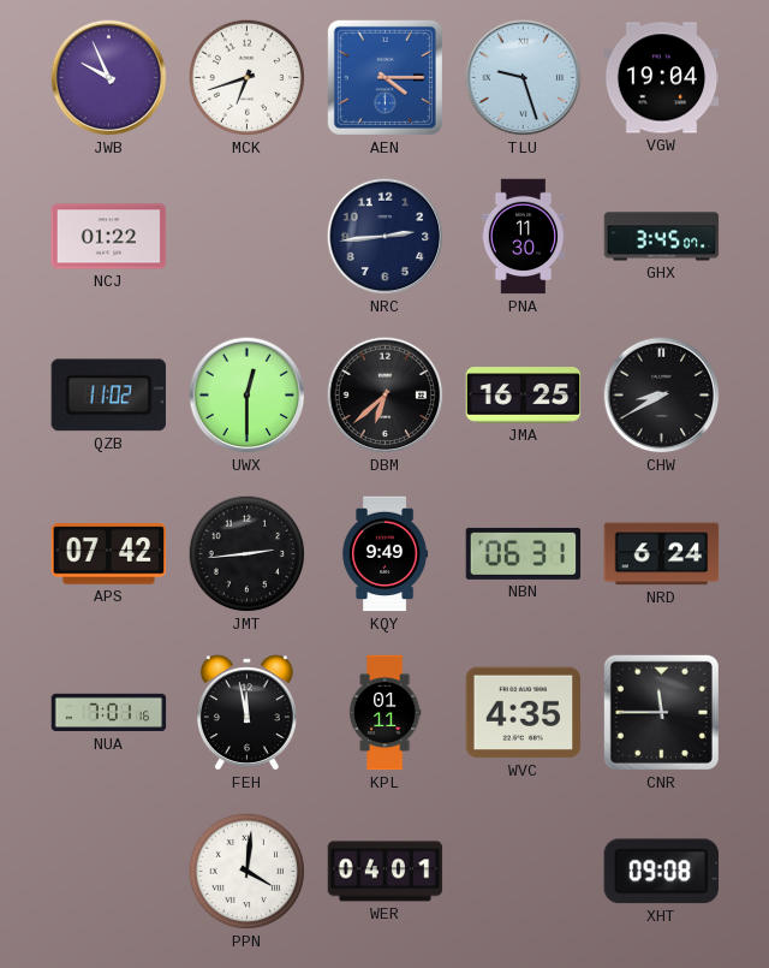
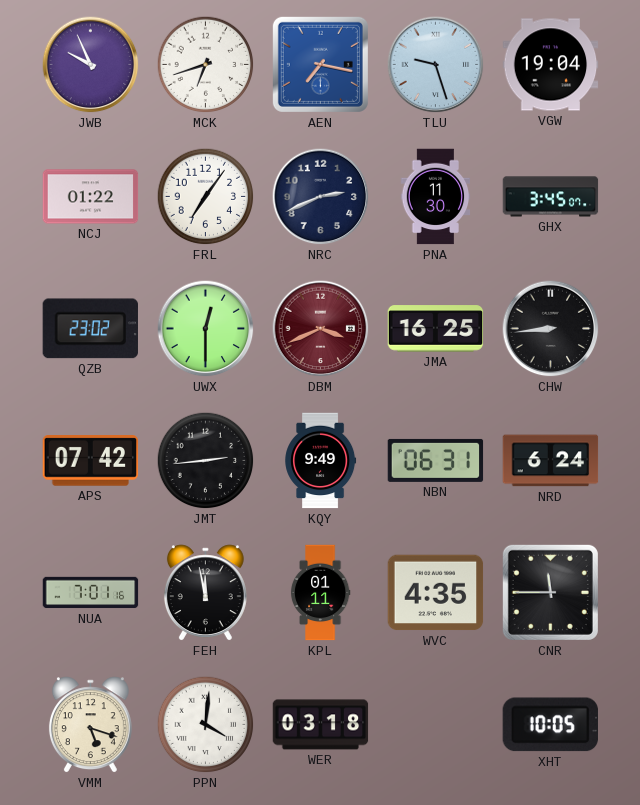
AEN: 4:15 -> 7:17 (320, 64)
FRL: none -> 7:06 (206, 197)
NRC: 2:44 -> 2:41 (321, 197)
QZB: 11:02 -> 23:02 (90, 329)
DBM: 6:38 -> 3:41 (321, 329)
DBM dial: black -> burgundy (321, 329)
CHW: 8:40 -> 8:44 (551, 329)
VMM: none -> 5:18 (90, 725)
WER: 04:01 -> 03:18 (321, 725)
XHT: 09:08 -> 10:05 (550, 725)
